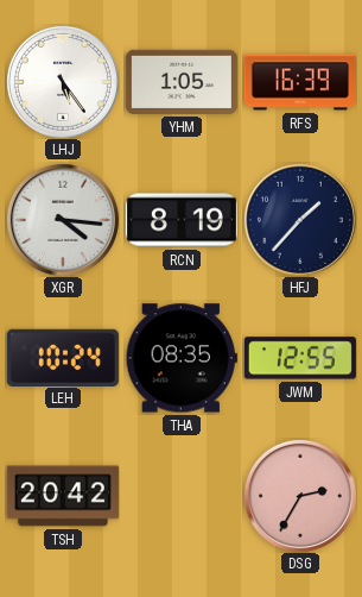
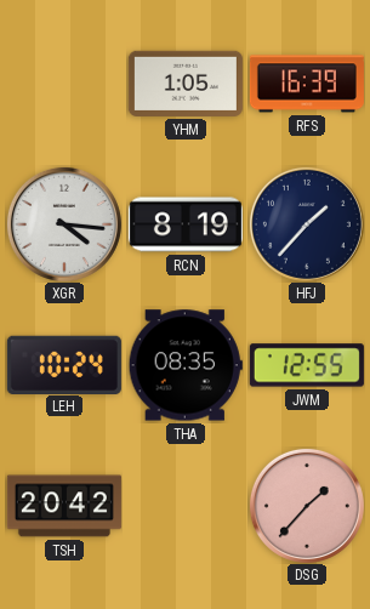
LHJ: 5:24 -> none (63, 82)
DSG: 2:35 -> 1:37 (307, 506)
